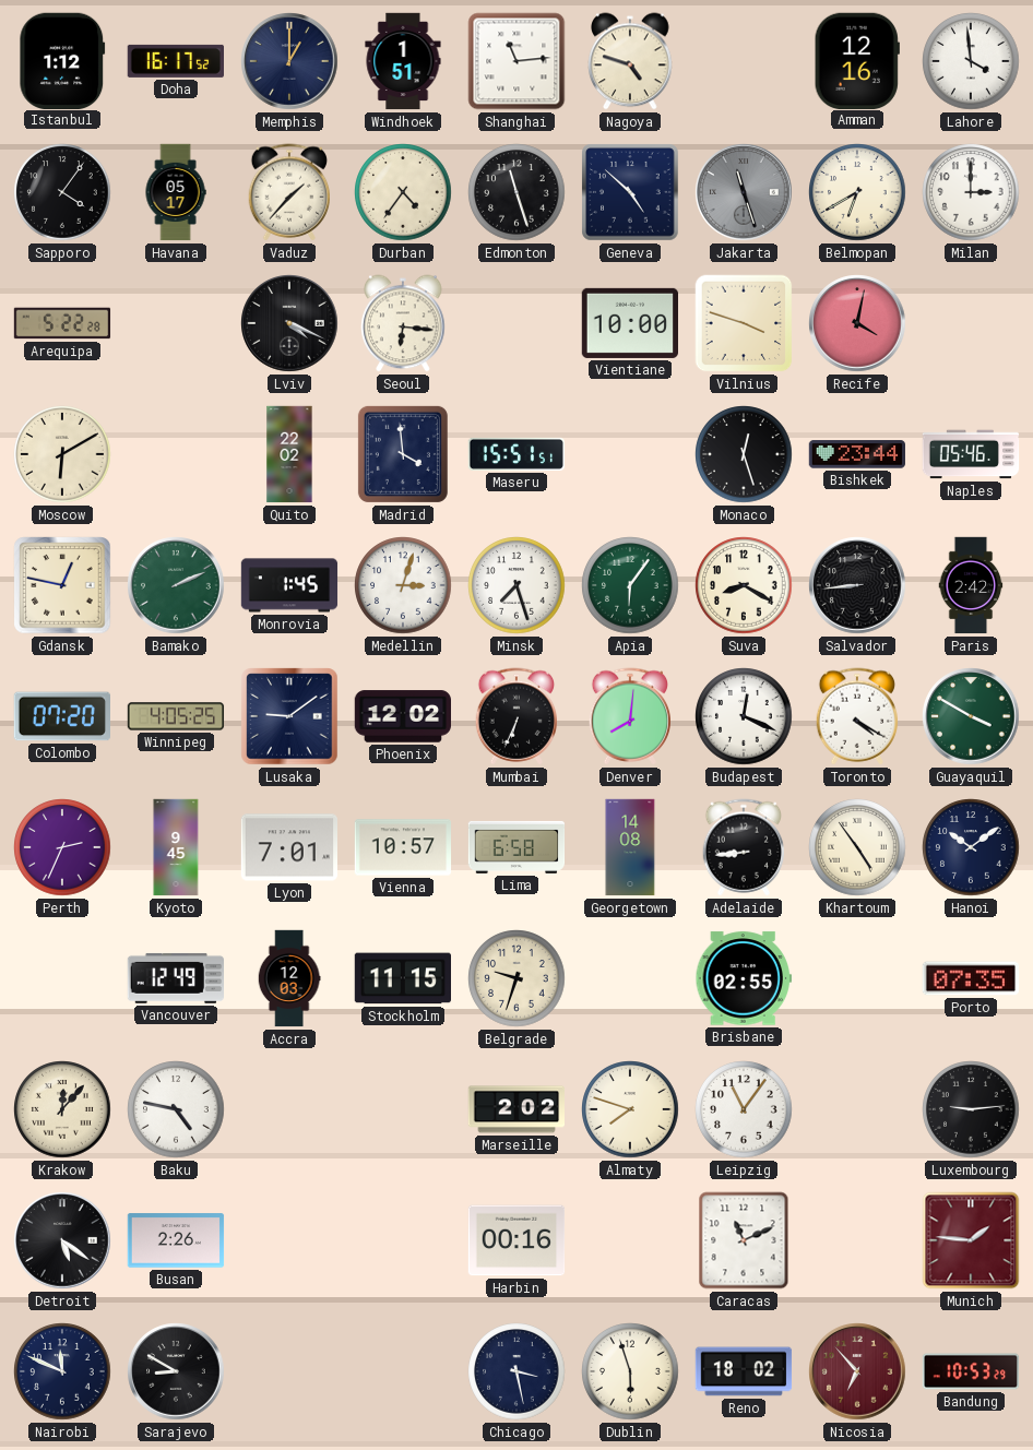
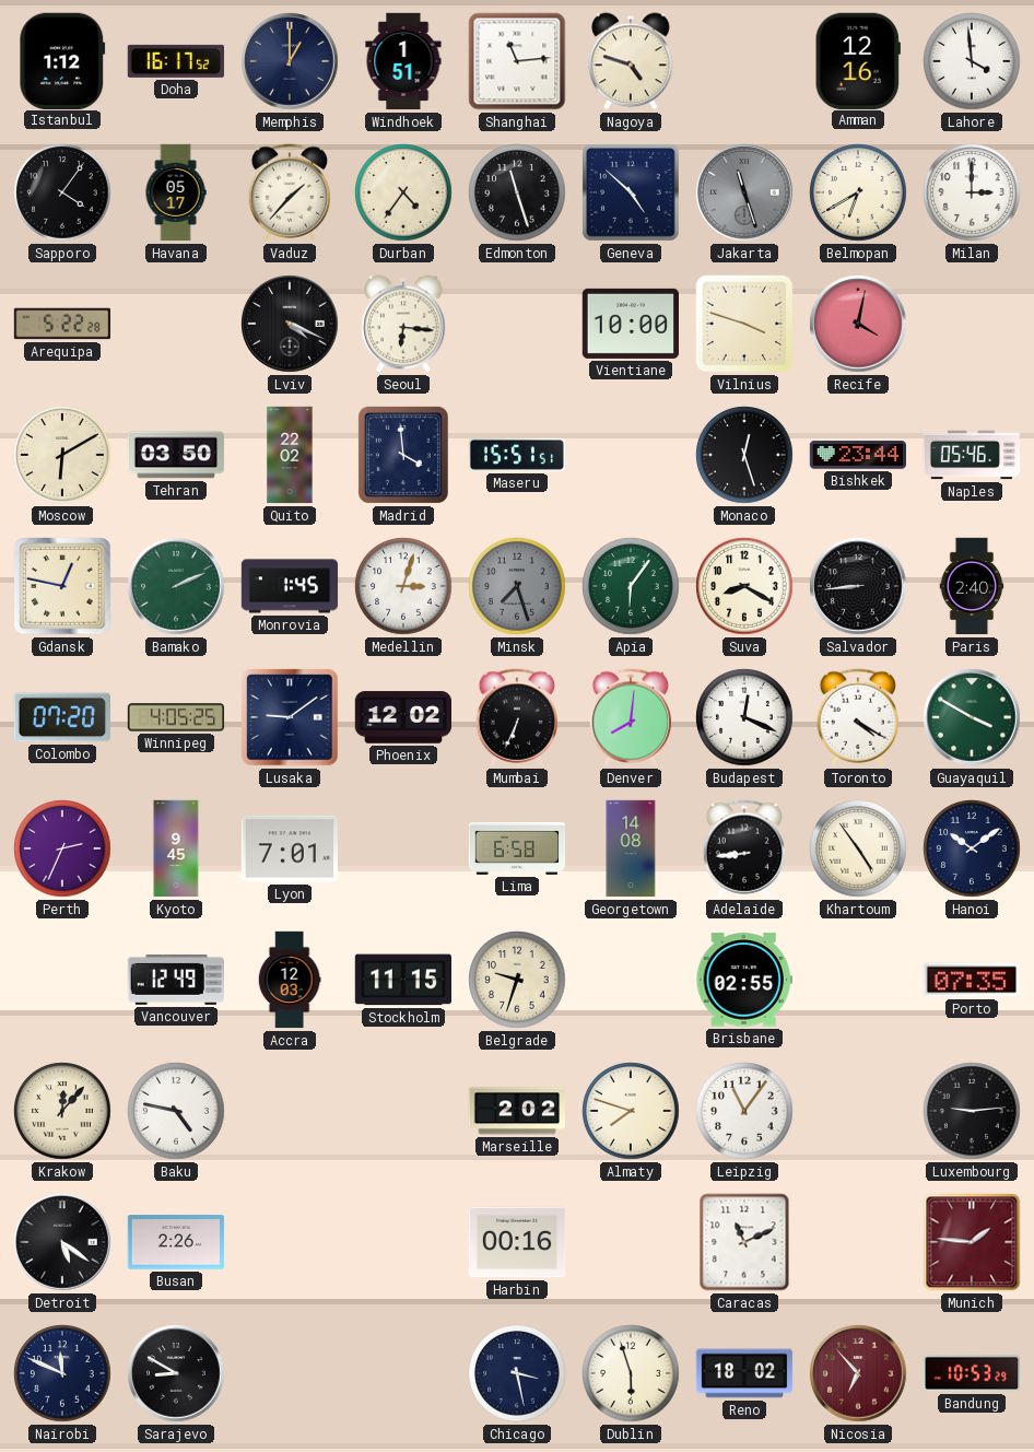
Tehran: none -> 03:50 (176, 455)
Minsk dial: white -> grey (517, 586)
Paris: 2:42 -> 2:40 (972, 586)
Vienna: 10:57 -> none (403, 847)
